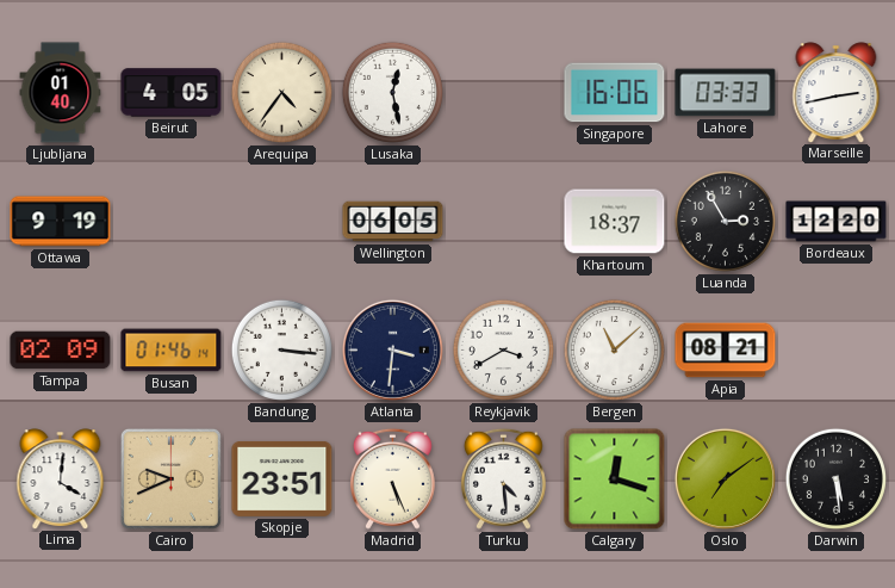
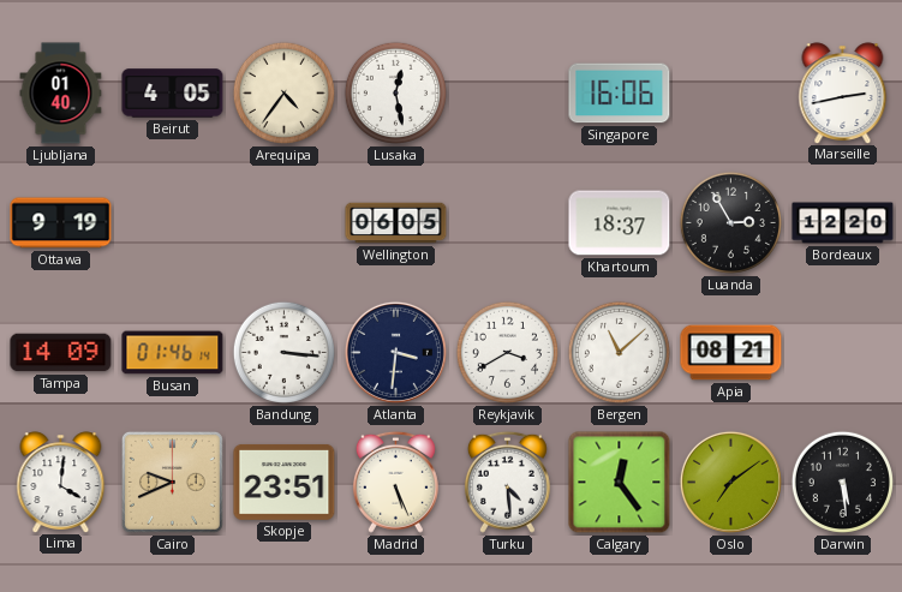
Lahore: 03:33 -> none (726, 93)
Tampa: 02:09 -> 14:09 (61, 353)
Calgary: 12:18 -> 12:24 (620, 483)
